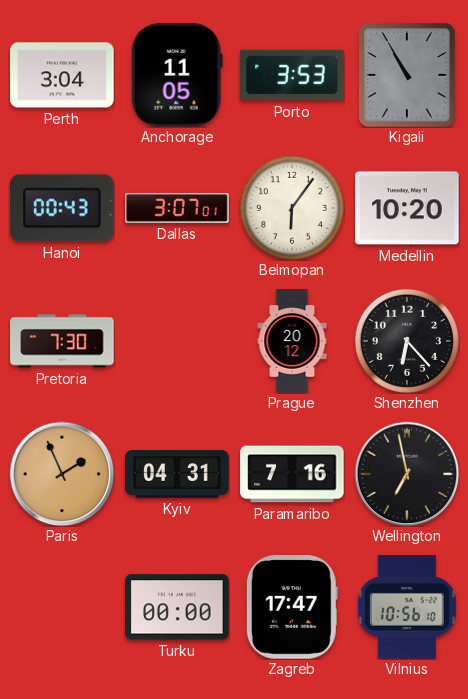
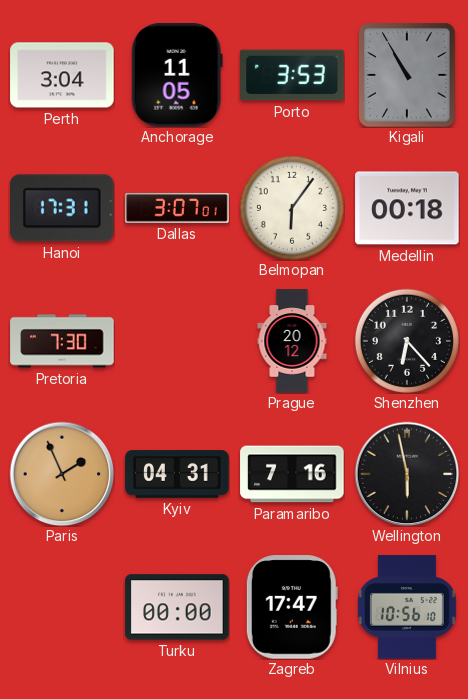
Hanoi: 00:43 -> 17:31 (63, 208)
Medellin: 10:20 -> 00:18 (407, 208)
Wellington: 6:58 -> 5:58 (407, 474)
